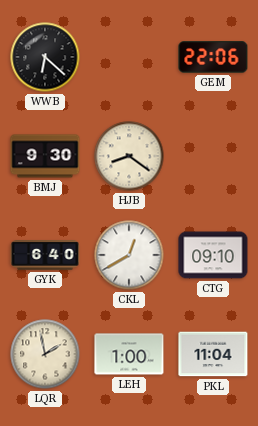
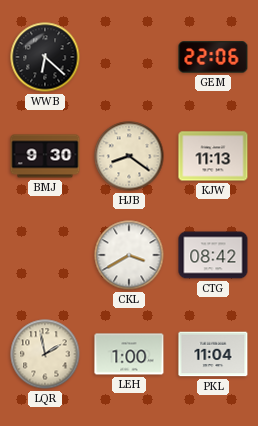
KJW: none -> 11:13 (213, 156)
GYK: 6:40 -> none (45, 255)
CKL: 12:40 -> 3:40 (129, 255)
CTG: 09:10 -> 08:42 (213, 255)
